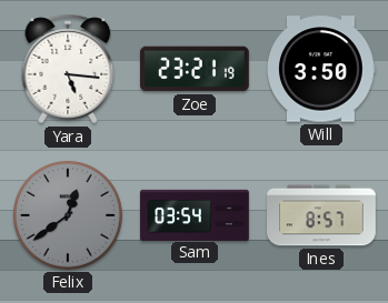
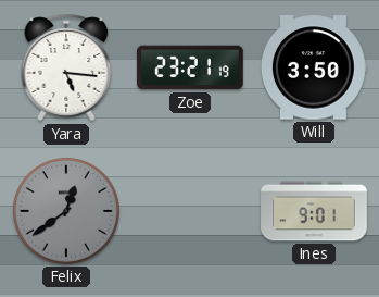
Sam: 03:54 -> none (195, 214)
Ines: 8:57 -> 9:01 (314, 211)
